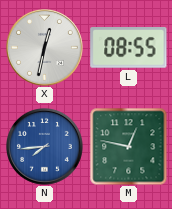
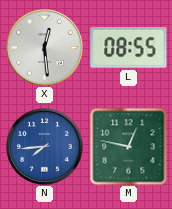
X: 12:32 -> 12:29 (45, 48)
